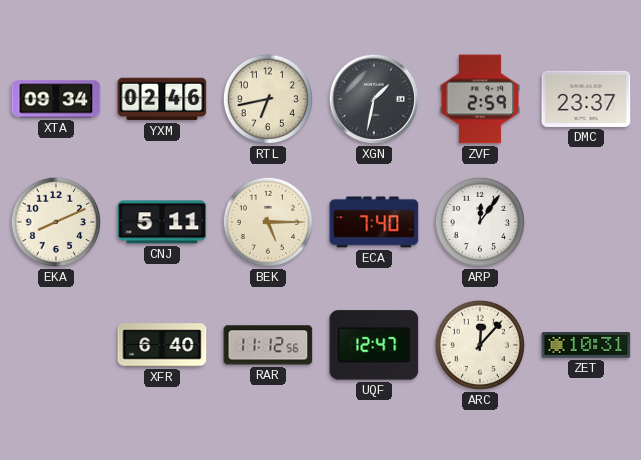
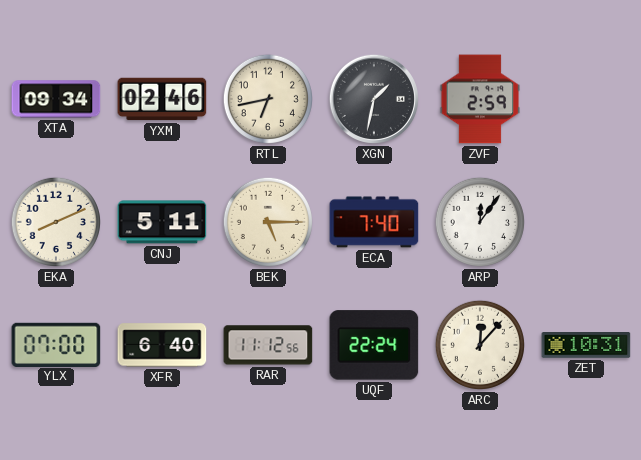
DMC: 23:37 -> none (586, 99)
YLX: none -> 07:00 (56, 344)
UQF: 12:47 -> 22:24 (374, 345)
